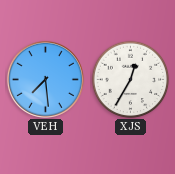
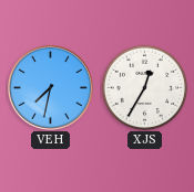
VEH: 7:29 -> 7:32 (50, 87)
